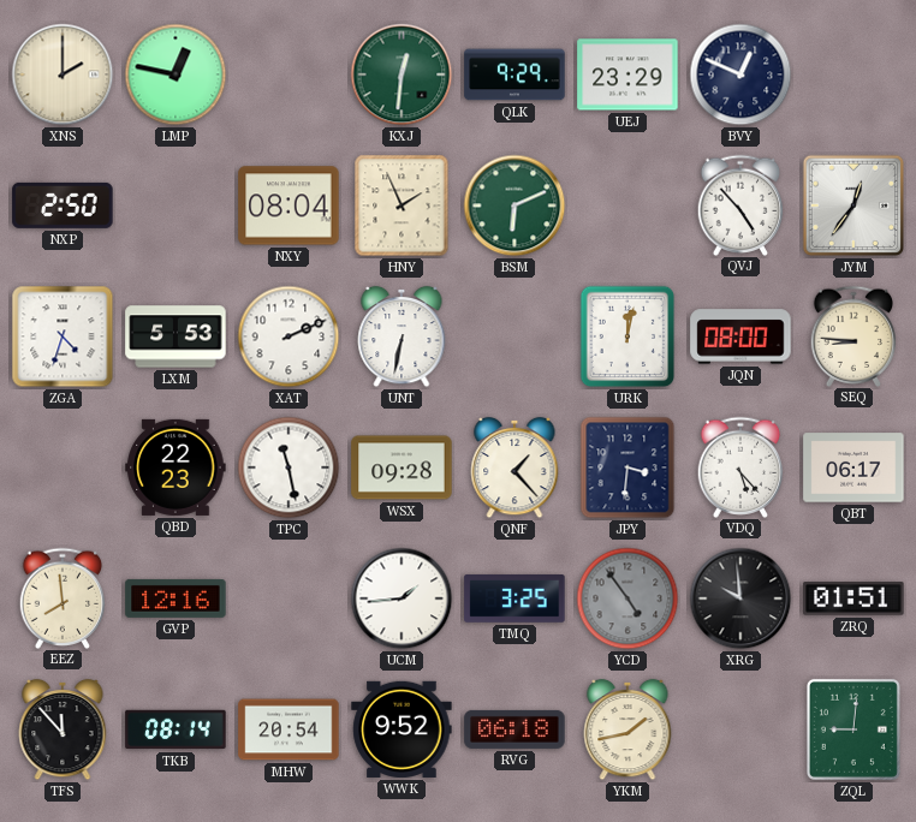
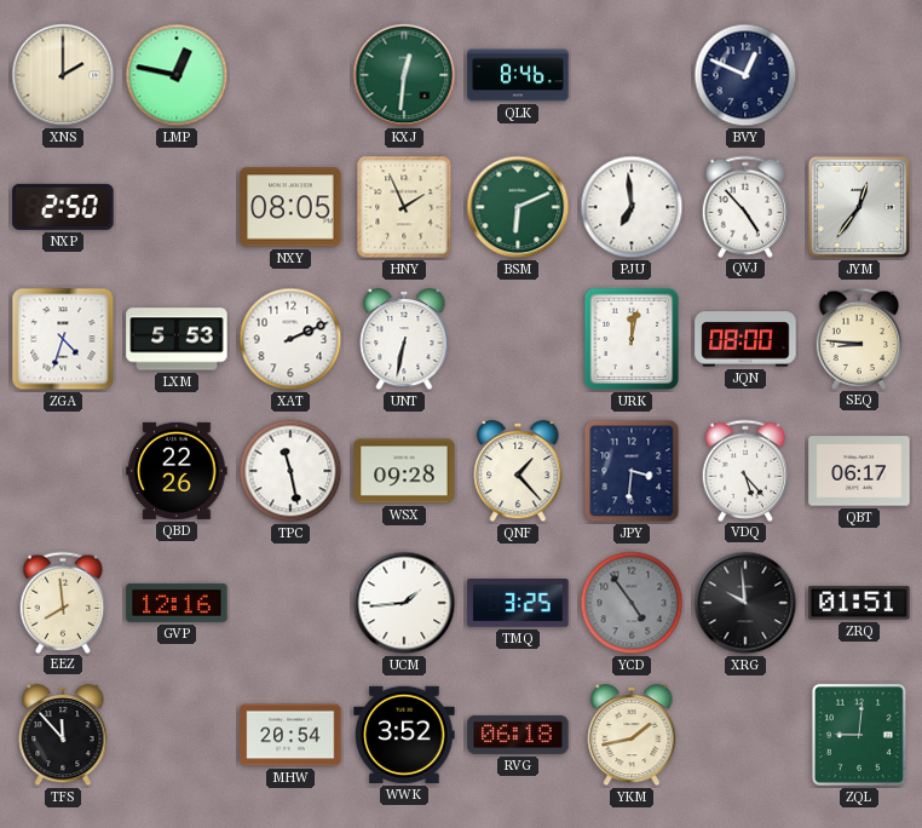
QLK: 9:29 -> 8:46 (518, 75)
UEJ: 23:29 -> none (627, 75)
NXY: 08:04 -> 08:05 (290, 207)
PJU: none -> 6:59 (632, 207)
QBD: 22:23 -> 22:26 (177, 471)
TKB: 08:14 -> none (176, 729)
WWK: 9:52 -> 3:52 (404, 735)
